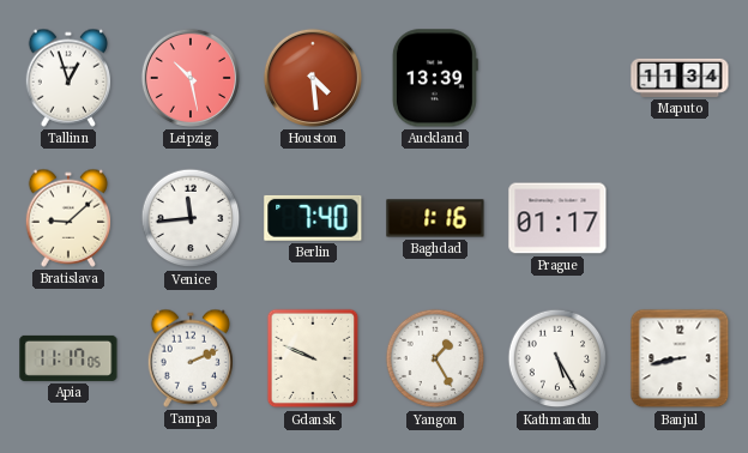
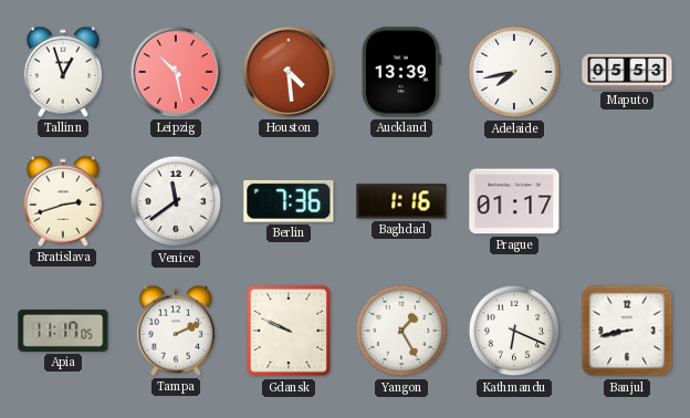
Adelaide: none -> 7:43 (514, 72)
Maputo: 11:34 -> 05:53 (627, 72)
Bratislava: 9:08 -> 2:42 (63, 201)
Venice: 11:44 -> 11:39 (176, 201)
Berlin: 7:40 -> 7:36 (289, 201)
Kathmandu: 5:25 -> 6:19 (514, 331)
